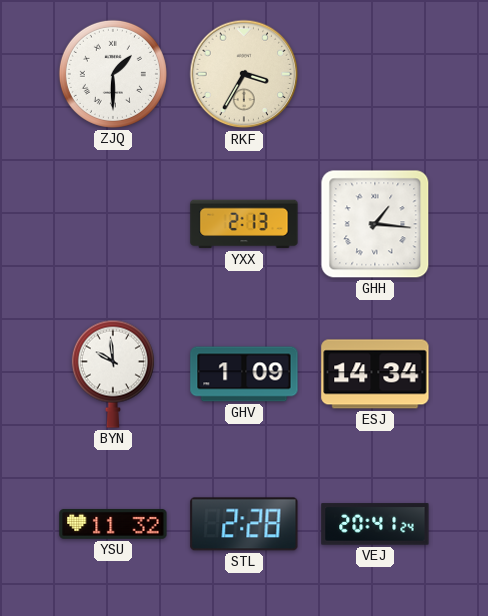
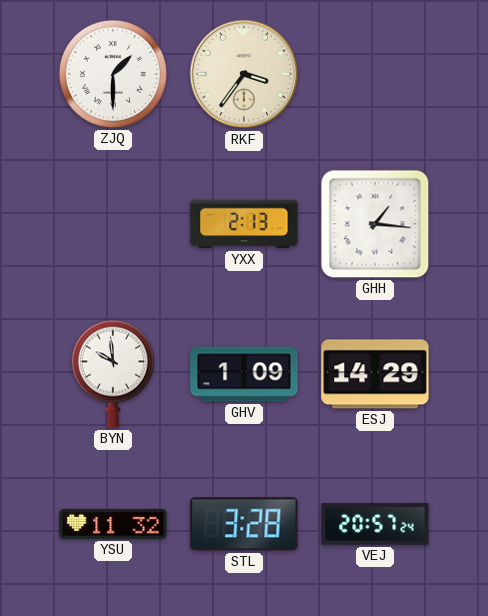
RKF: 3:35 -> 3:36 (244, 74)
ESJ: 14:34 -> 14:29 (375, 374)
STL: 2:28 -> 3:28 (244, 524)
VEJ: 20:41 -> 20:57 (375, 524)
